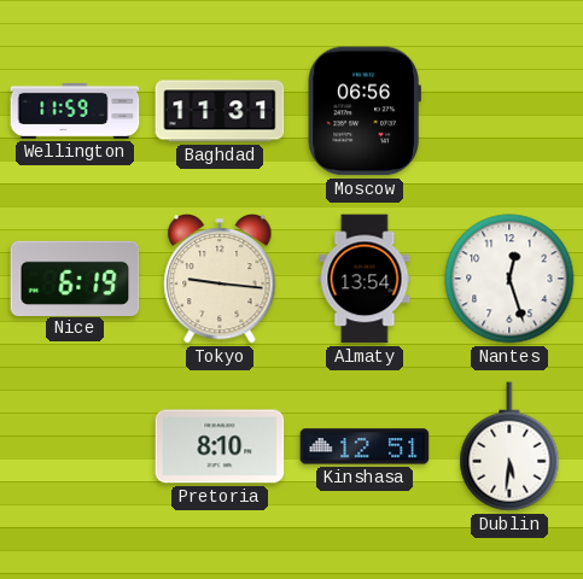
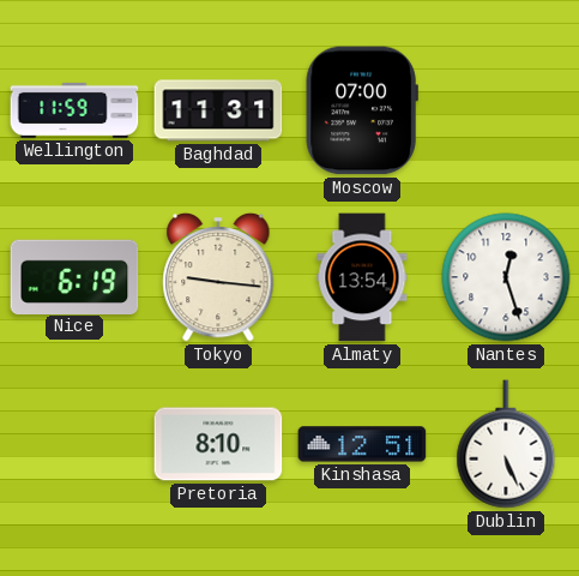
Moscow: 06:56 -> 07:00 (362, 110)
Dublin: 5:31 -> 5:26 (506, 444)
